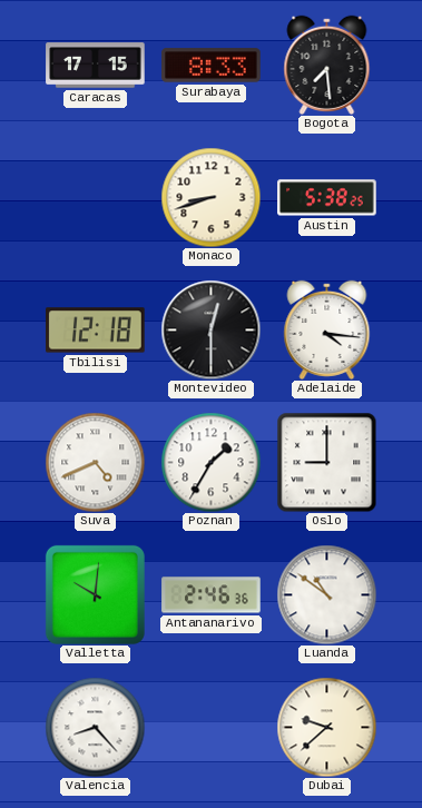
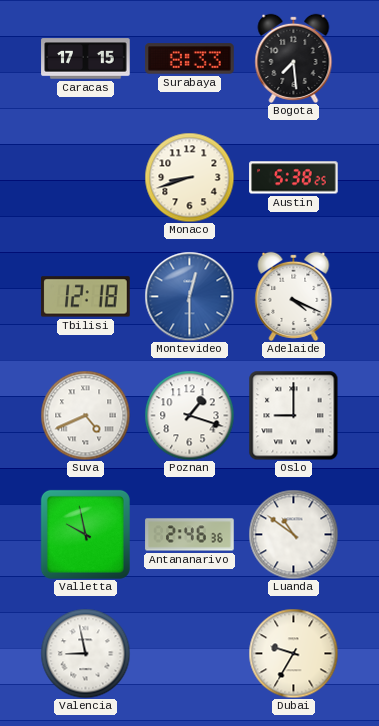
Montevideo dial: black -> blue (189, 296)
Adelaide: 4:16 -> 4:19 (294, 296)
Poznan: 1:35 -> 1:18 (189, 415)
Valletta: 10:01 -> 9:58 (85, 534)
Valencia: 8:23 -> 8:58 (85, 653)
Dubai: 9:38 -> 9:35 (293, 653)
